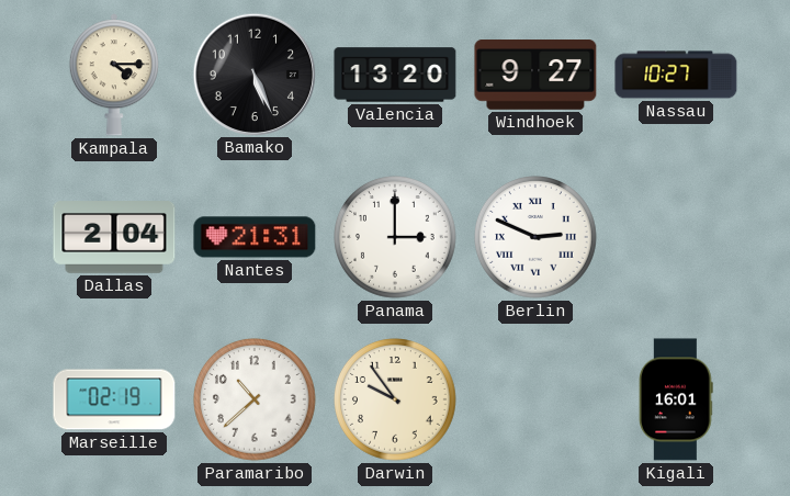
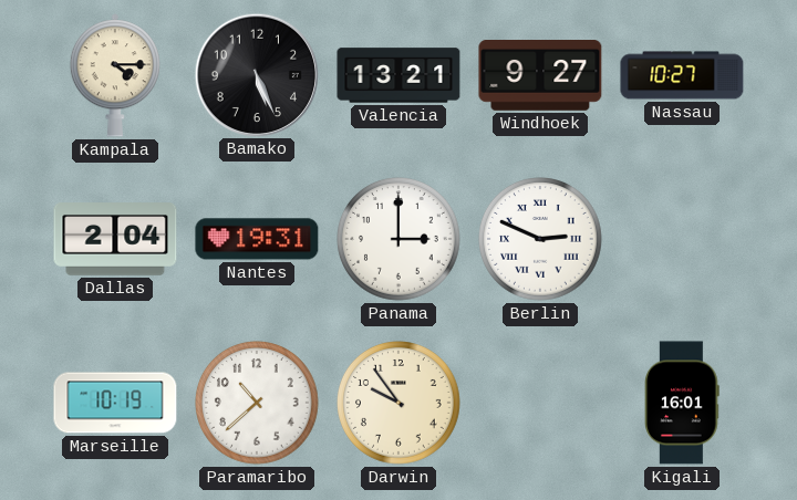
Valencia: 13:20 -> 13:21 (398, 75)
Nantes: 21:31 -> 19:31 (257, 239)
Marseille: 02:19 -> 10:19 (115, 403)
